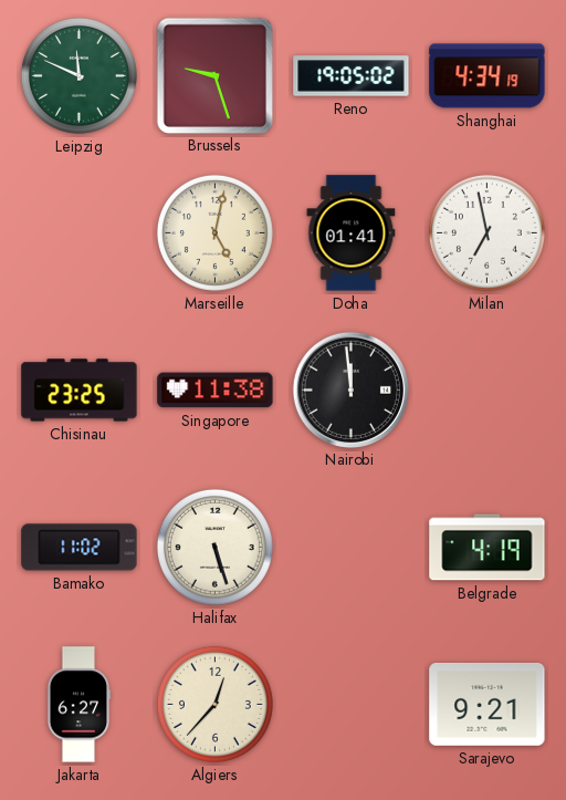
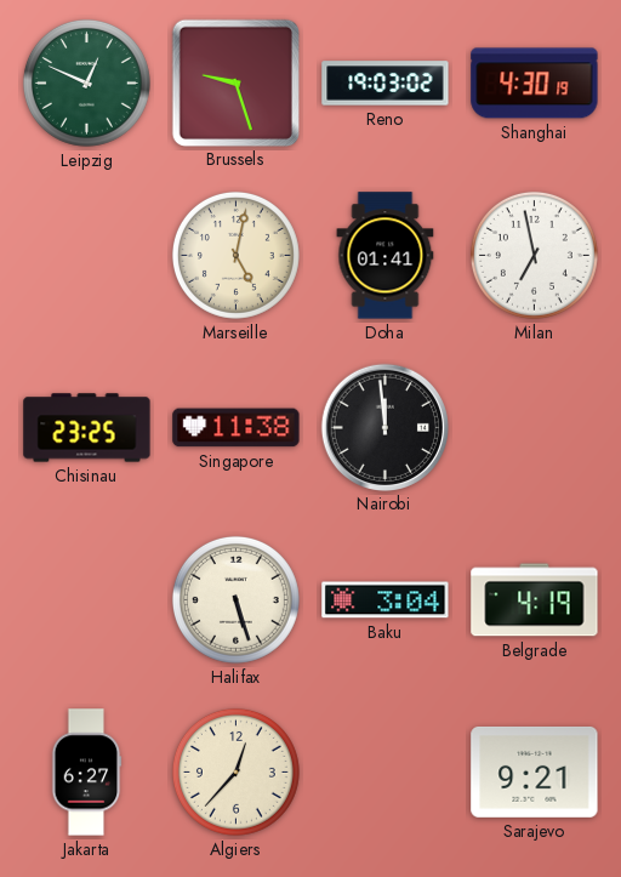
Leipzig: 11:49 -> 12:49 (86, 82)
Reno: 19:05 -> 19:03 (386, 84)
Shanghai: 4:34 -> 4:30 (535, 84)
Bamako: 11:02 -> none (80, 548)
Baku: none -> 3:04 (386, 600)
